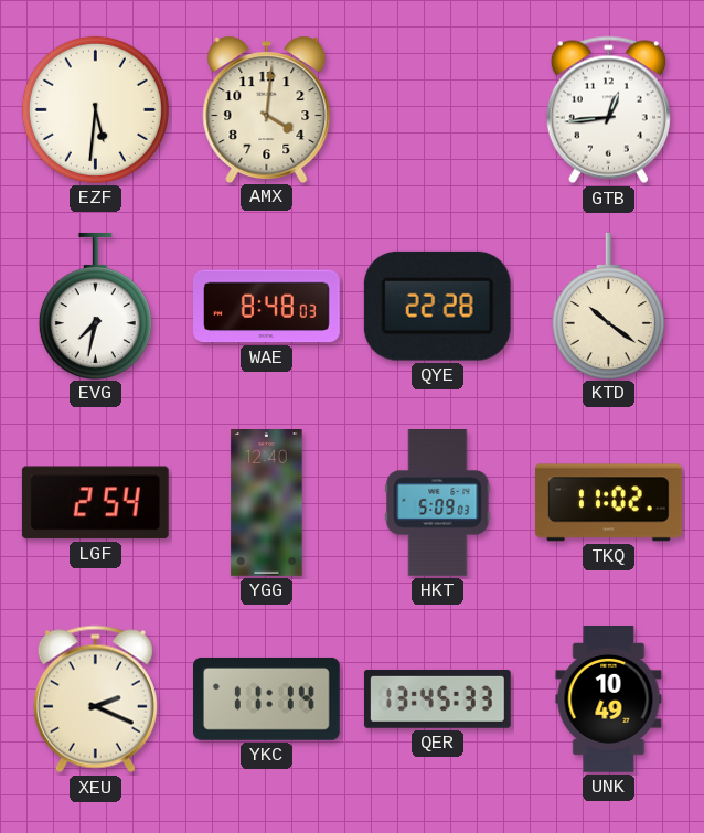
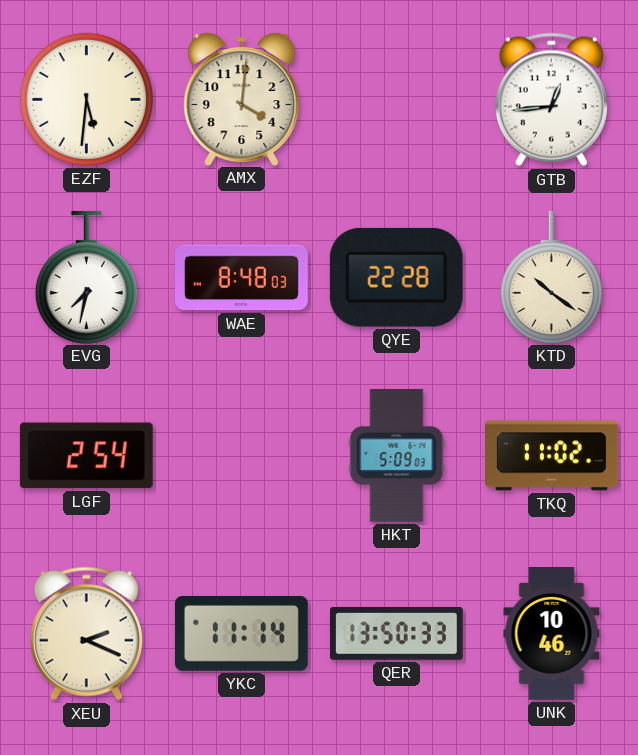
YGG: 12:40 -> none (267, 503)
QER: 13:45 -> 13:50 (396, 633)
UNK: 10:49 -> 10:46 (552, 634)
